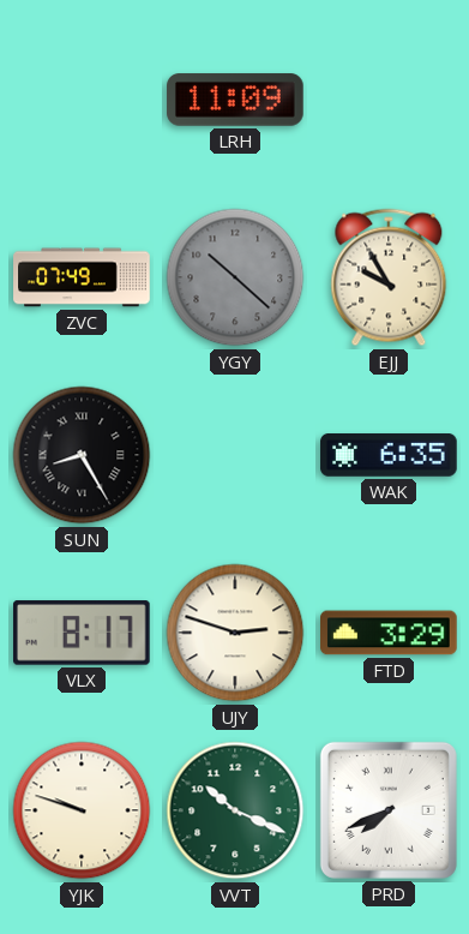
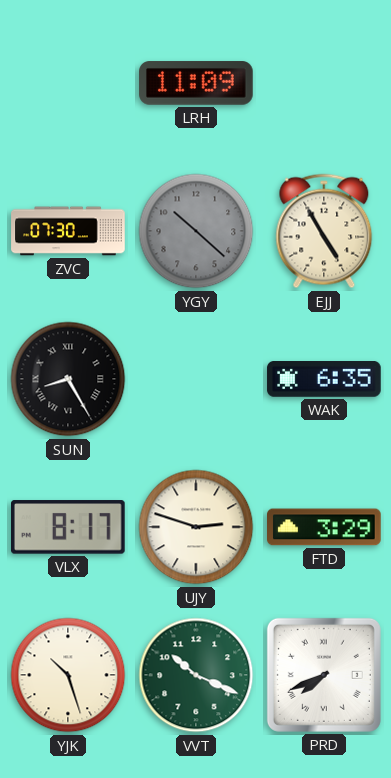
ZVC: 07:49 -> 07:30 (68, 231)
EJJ: 9:55 -> 4:55 (324, 231)
YJK: 9:48 -> 10:27 (68, 675)
